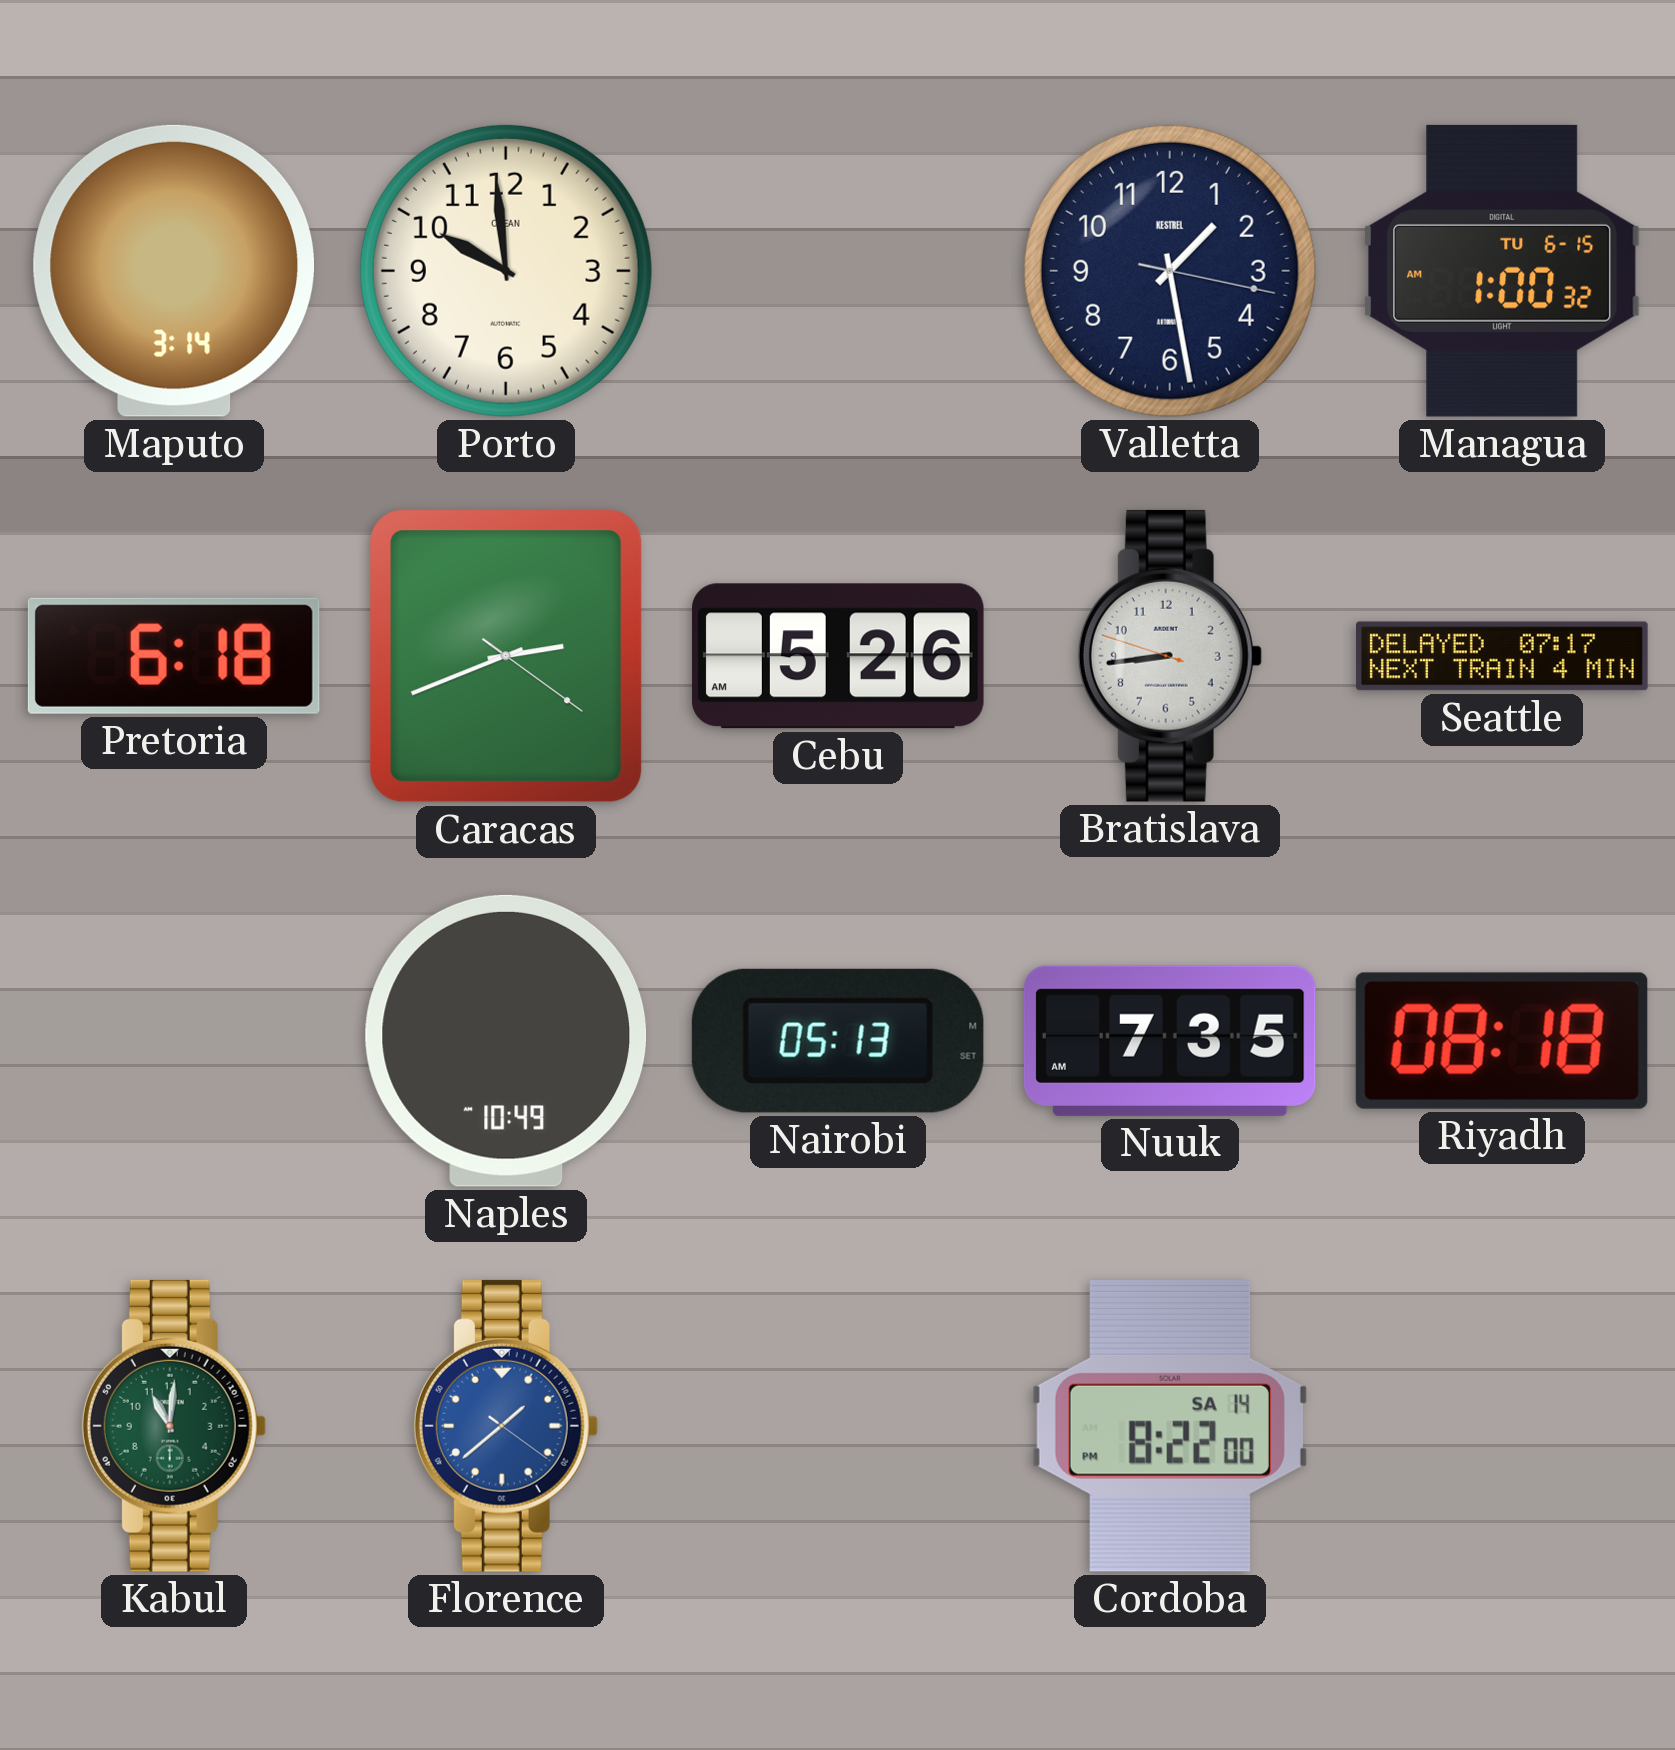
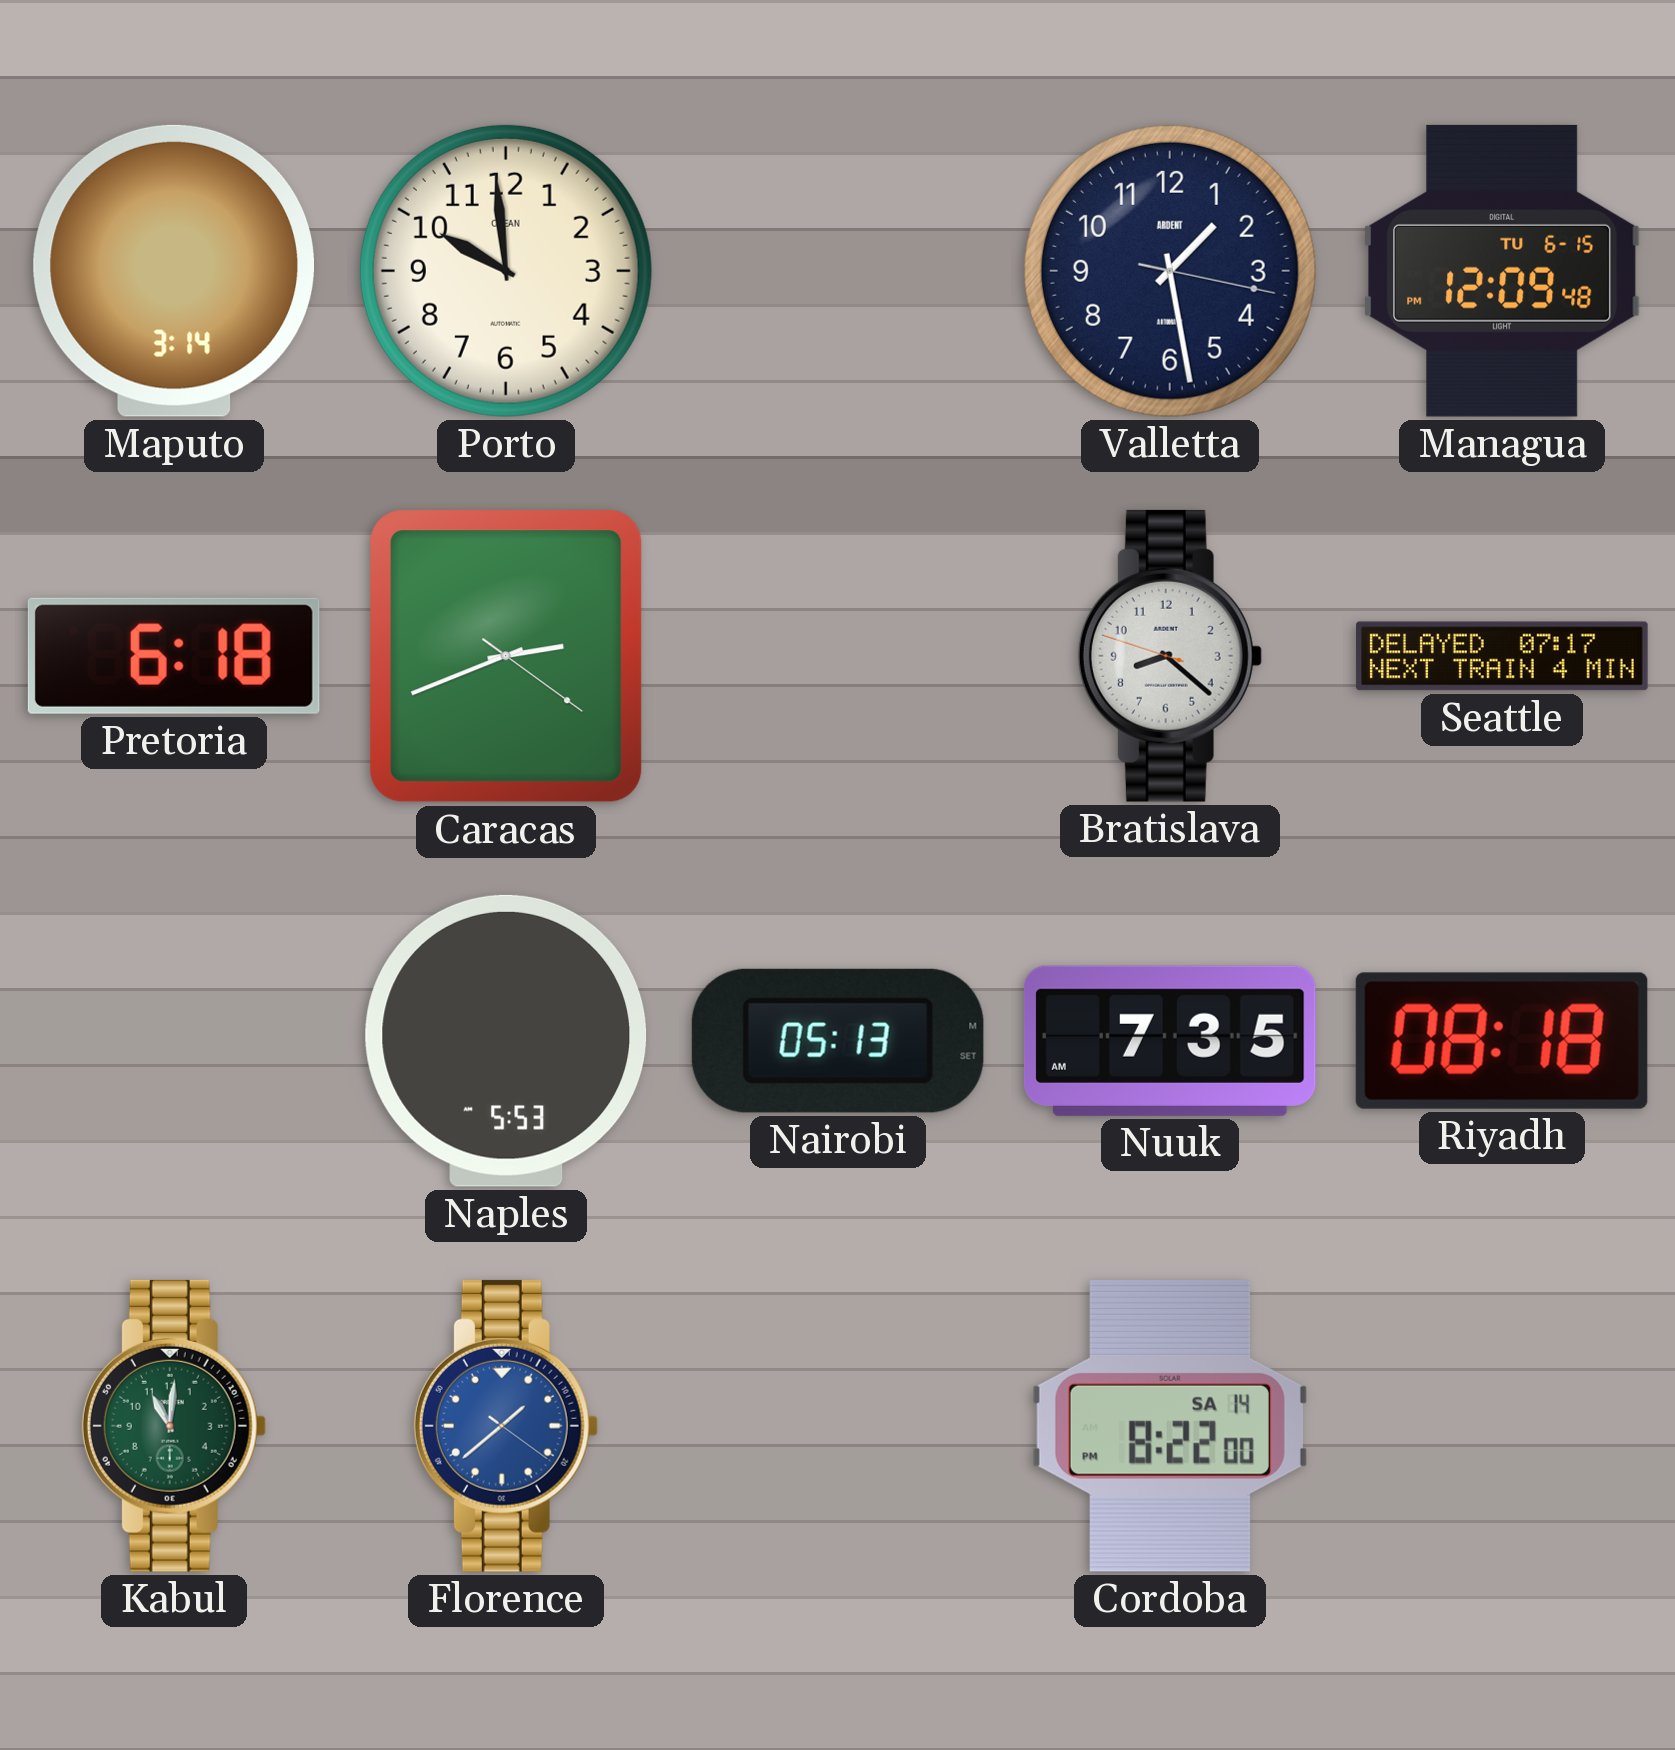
Valletta brand: KESTREL -> ARDENT (1170, 271)
Managua: 1:00 -> 12:09 (1502, 271)
Cebu: 5:26 -> none (838, 656)
Bratislava: 8:43 -> 8:21 (1170, 656)
Naples: 10:49 -> 5:53 (506, 1041)
